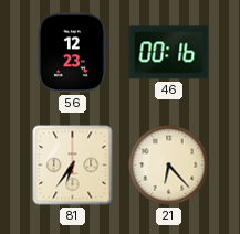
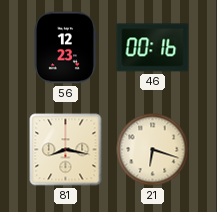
81: 6:36 -> 8:17 (66, 150)
21: 6:23 -> 6:18 (153, 150)
